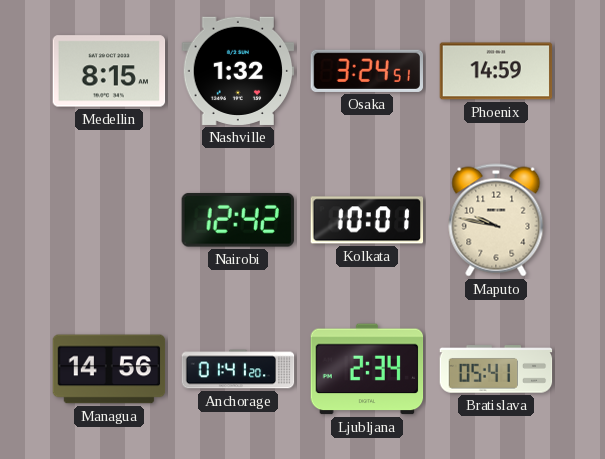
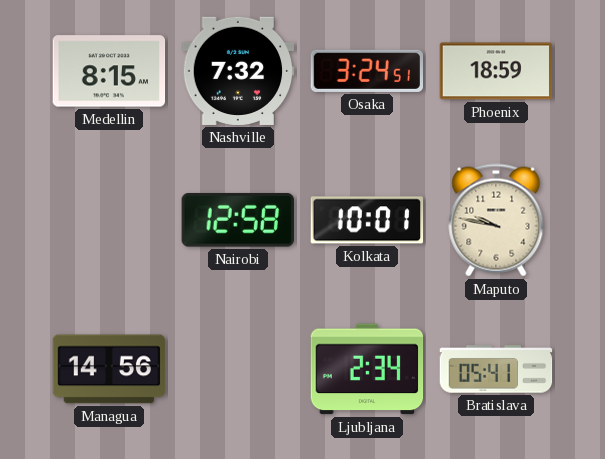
Nashville: 1:32 -> 7:32 (238, 71)
Phoenix: 14:59 -> 18:59 (496, 71)
Nairobi: 12:42 -> 12:58 (238, 220)
Anchorage: 01:41 -> none (238, 369)
